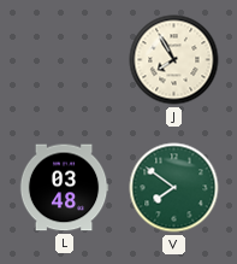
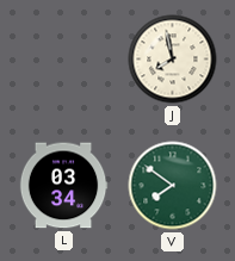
J: 7:55 -> 7:58 (173, 60)
L: 03:48 -> 03:34 (63, 186)
